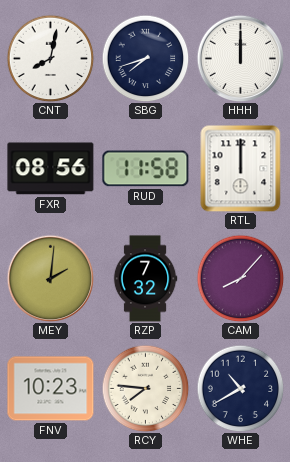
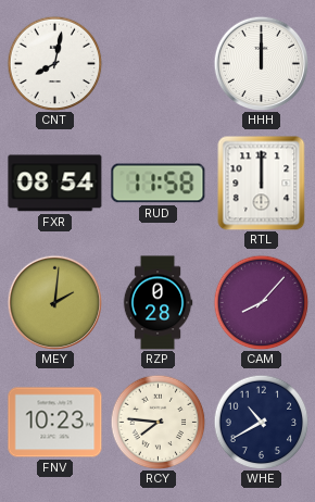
SBG: 7:42 -> none (145, 58)
FXR: 08:56 -> 08:54 (55, 184)
RZP: 7:32 -> 0:28 (157, 303)
